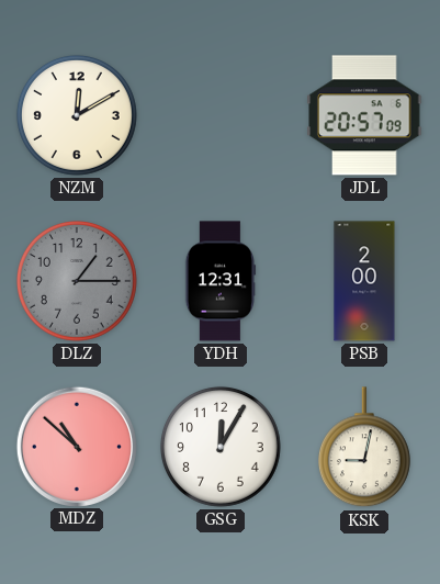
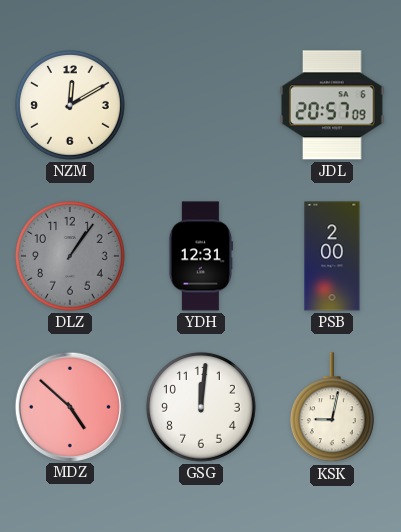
DLZ: 1:15 -> 1:06 (70, 256)
MDZ: 10:52 -> 4:52 (69, 406)
GSG: 12:05 -> 12:01 (201, 407)
